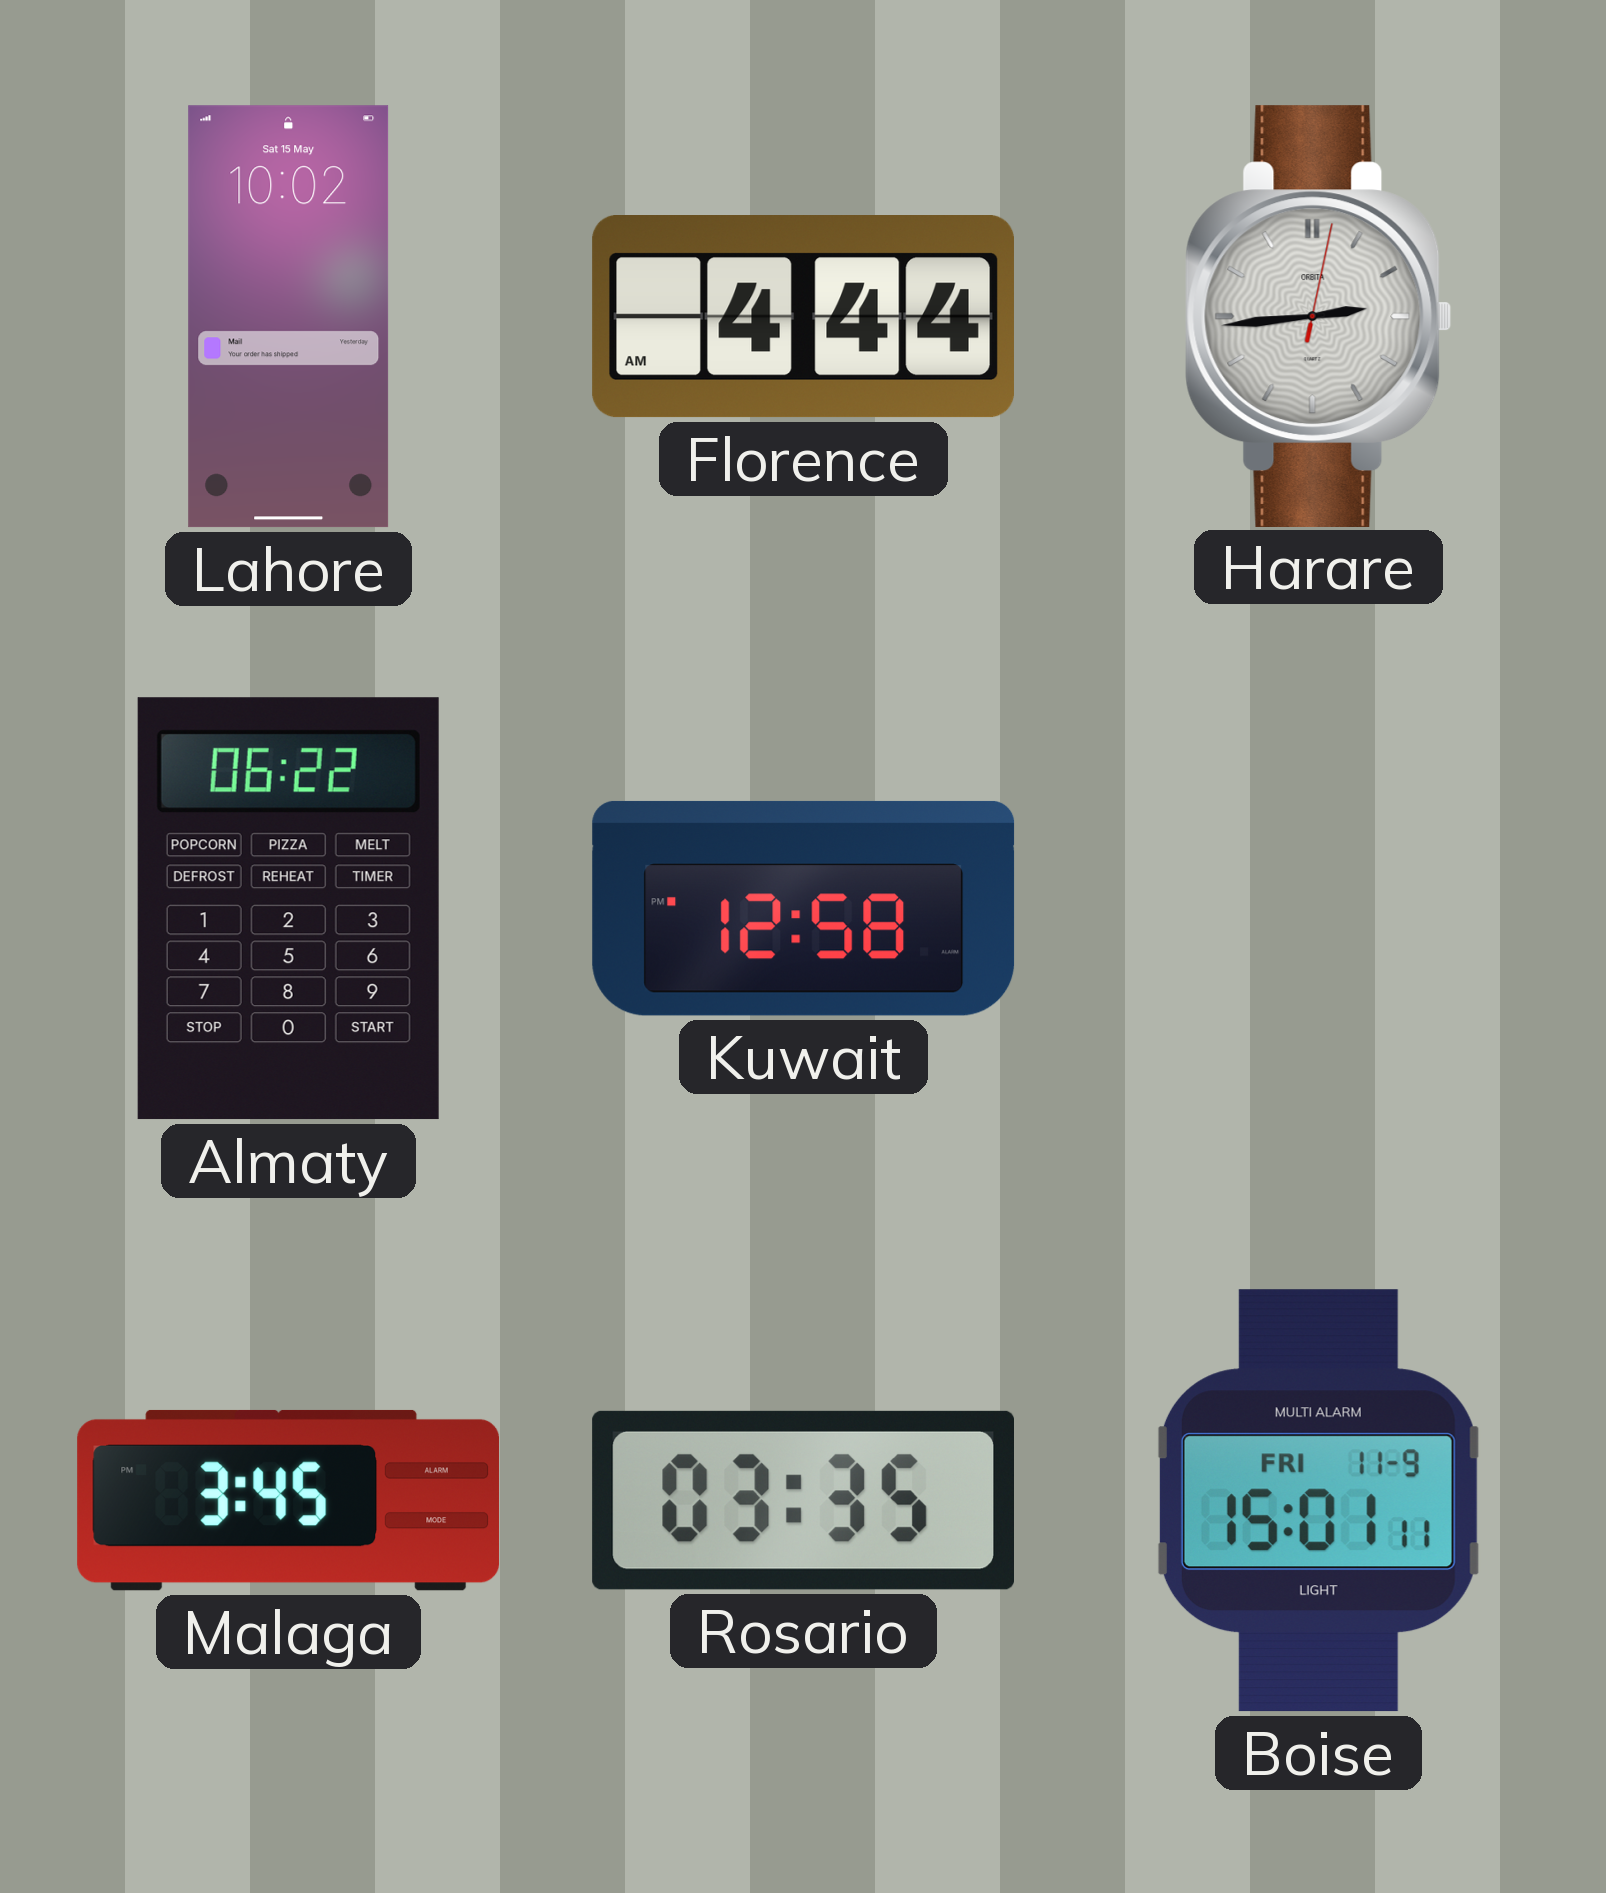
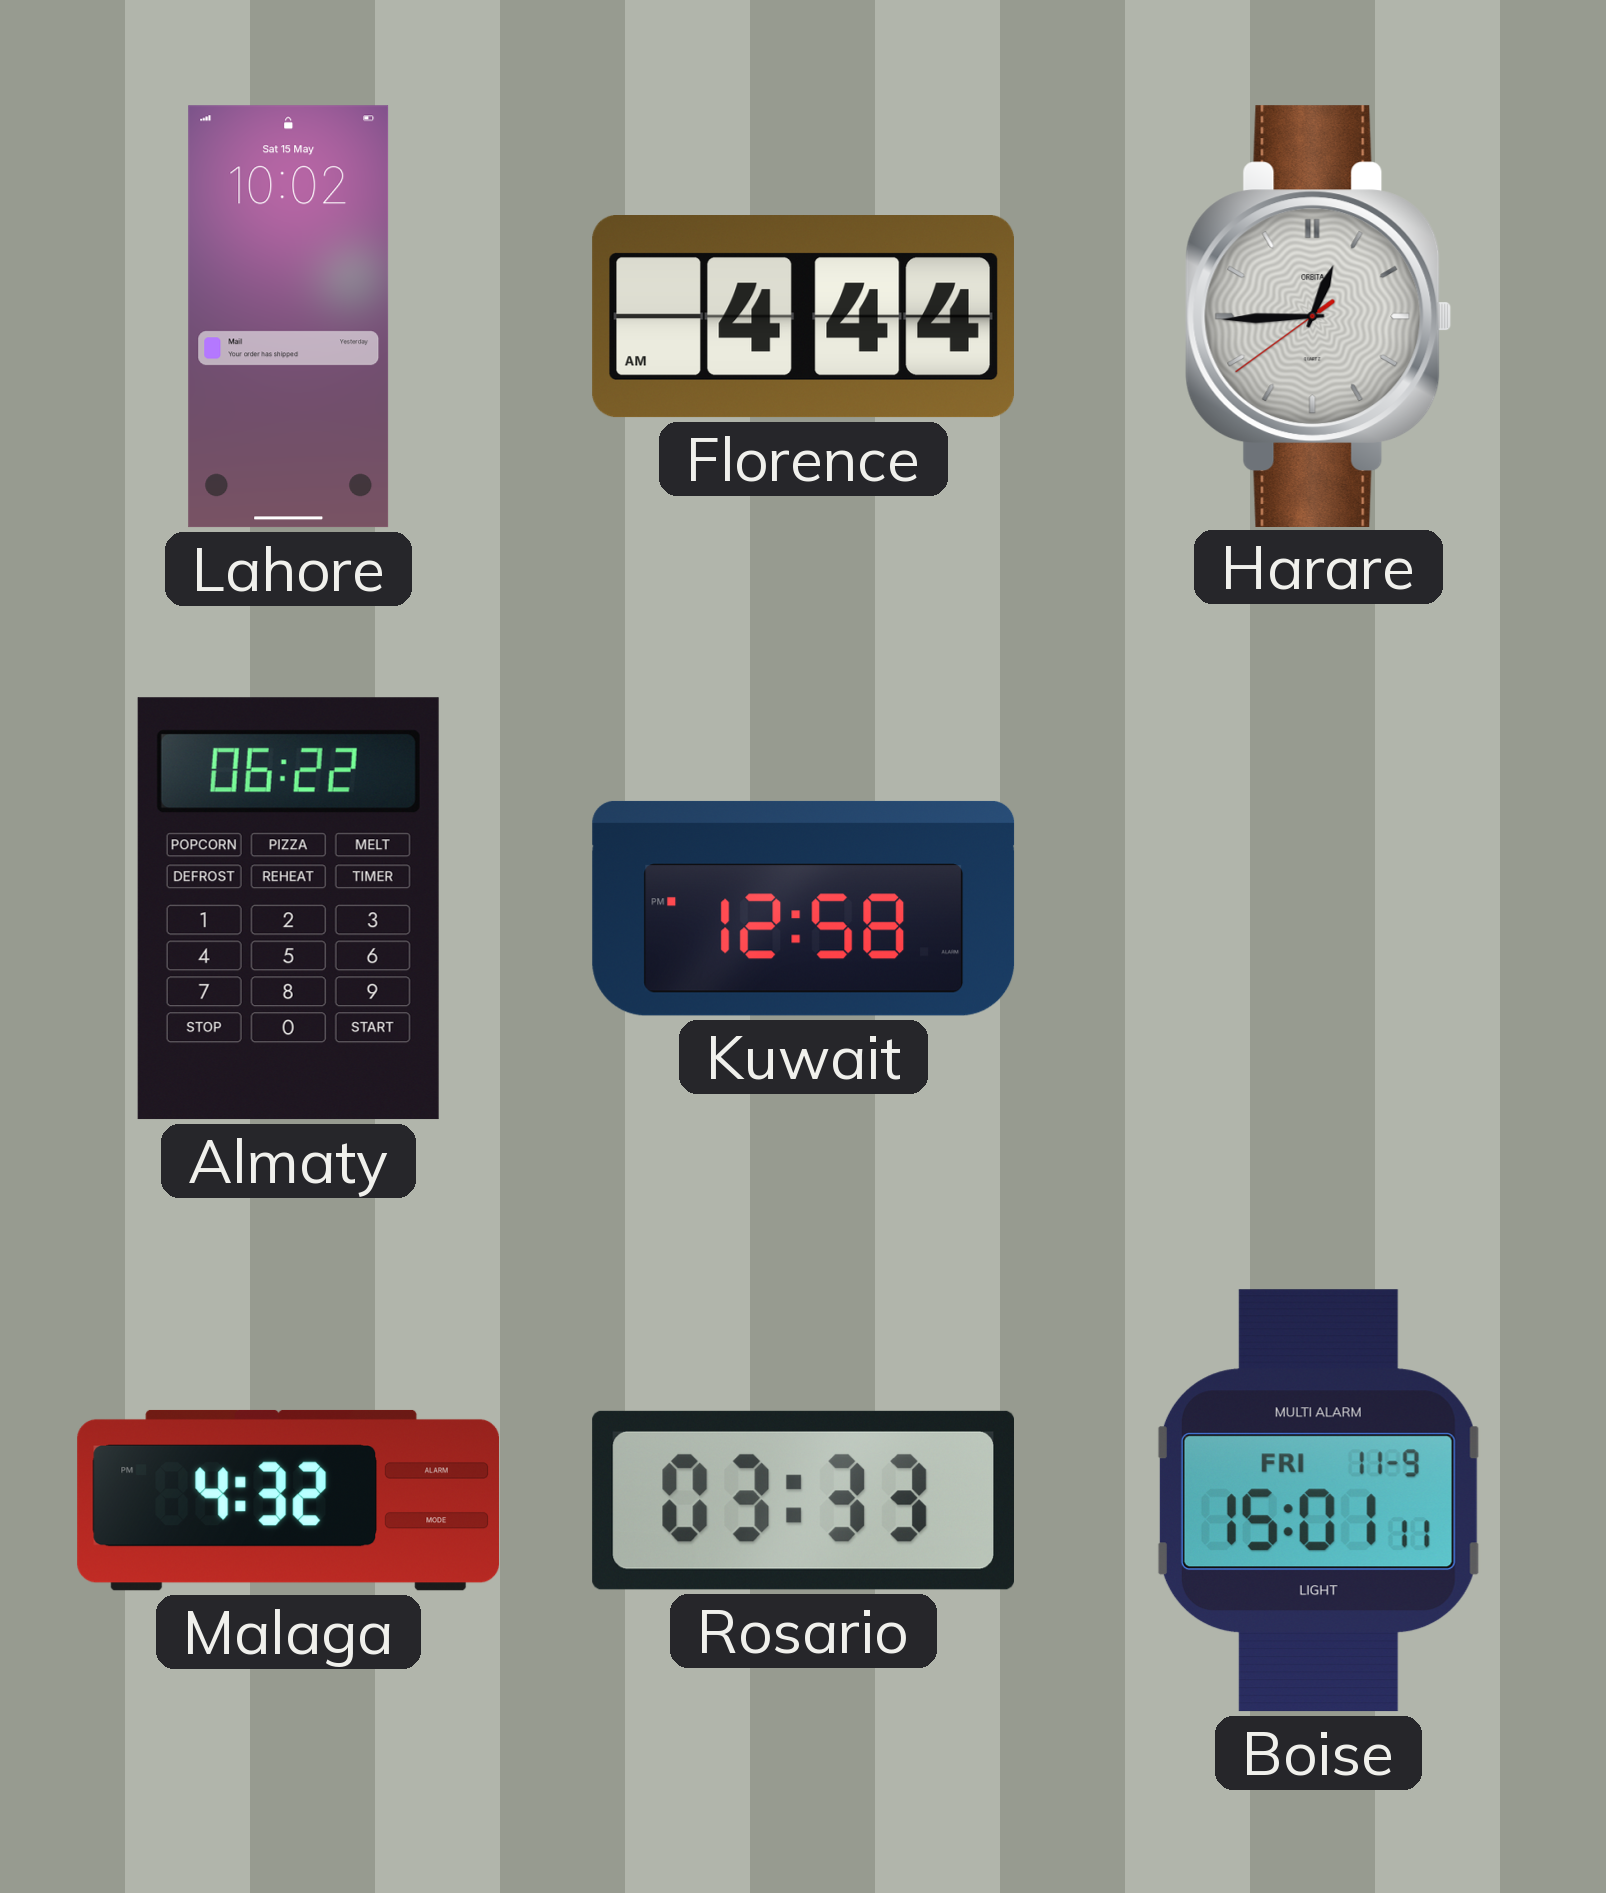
Harare: 2:44 -> 12:44 (1319, 316)
Malaga: 3:45 -> 4:32 (289, 1500)
Rosario: 03:35 -> 03:33 (803, 1500)
